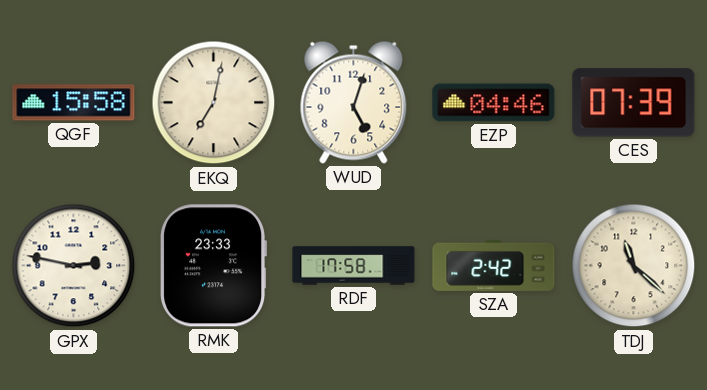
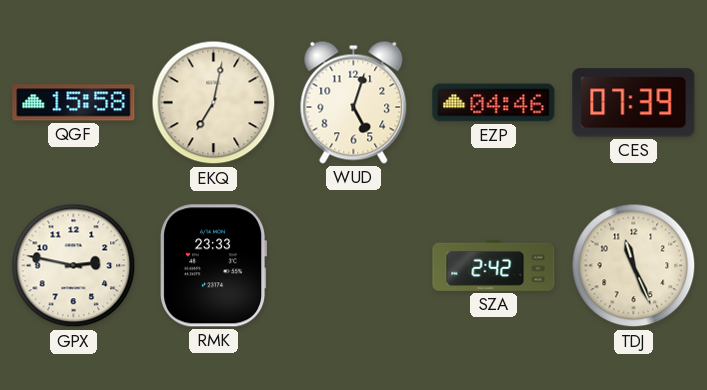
RDF: 17:58 -> none (354, 266)
TDJ: 11:22 -> 11:26 (634, 266)
